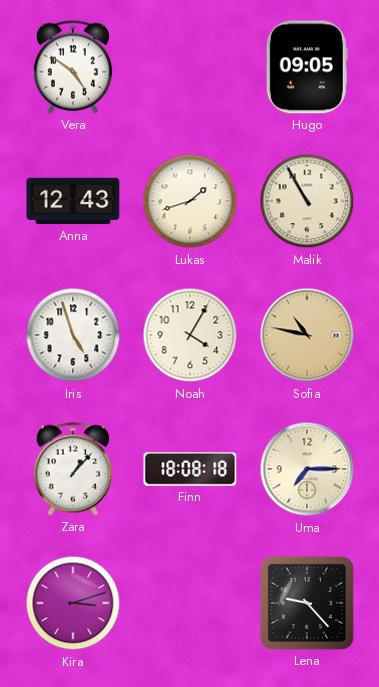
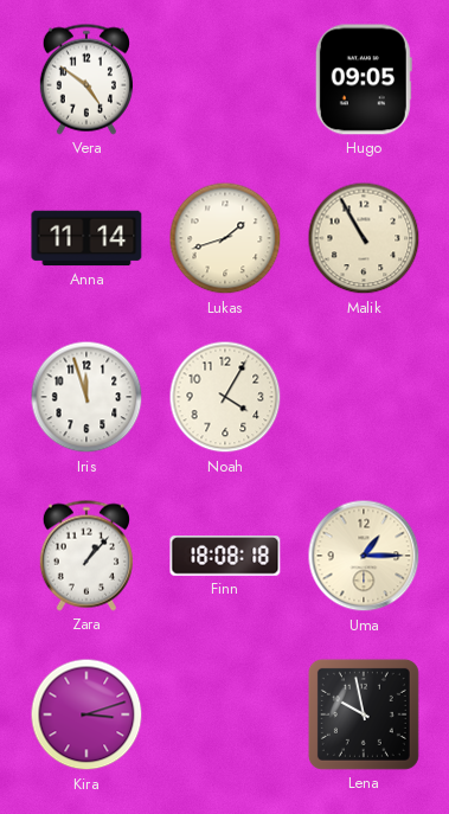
Anna: 12:43 -> 11:14 (86, 238)
Iris: 4:57 -> 11:57 (86, 397)
Sofia: 10:47 -> none (307, 335)
Uma: 7:15 -> 1:15 (364, 556)
Lena: 9:23 -> 9:58 (364, 714)
